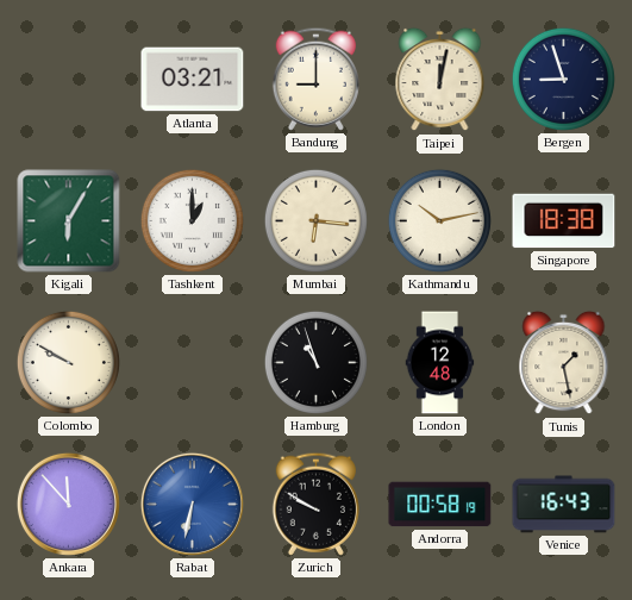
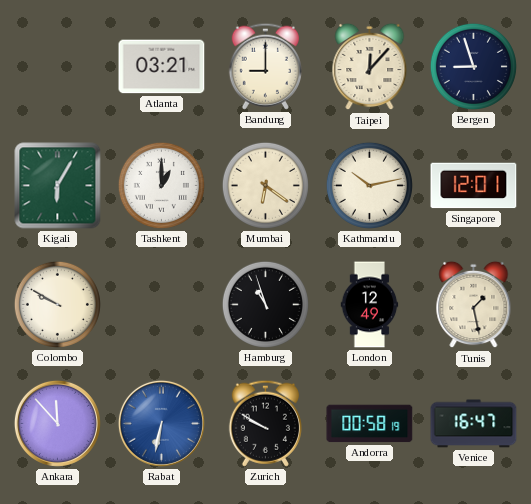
Taipei: 12:02 -> 12:07 (370, 67)
Mumbai: 6:16 -> 6:21 (265, 185)
Singapore: 18:38 -> 12:01 (474, 186)
London: 12:48 -> 12:49 (370, 305)
Venice: 16:43 -> 16:47 (474, 424)
